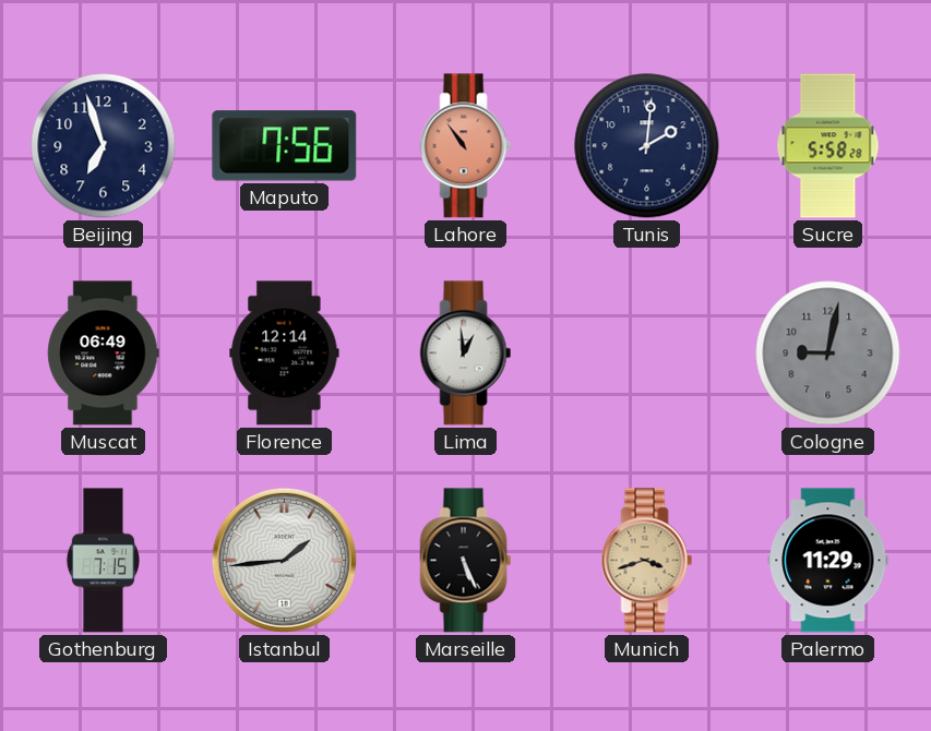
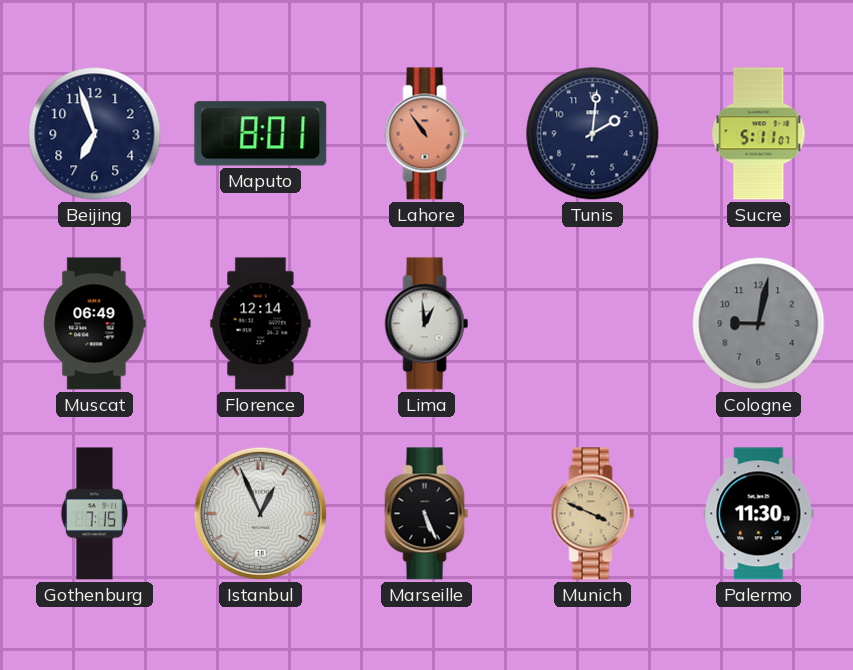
Maputo: 7:56 -> 8:01 (261, 134)
Sucre: 5:58 -> 5:11 (759, 134)
Istanbul: 1:44 -> 12:56 (260, 513)
Munich: 3:42 -> 3:49 (593, 514)
Palermo: 11:29 -> 11:30 (759, 514)
